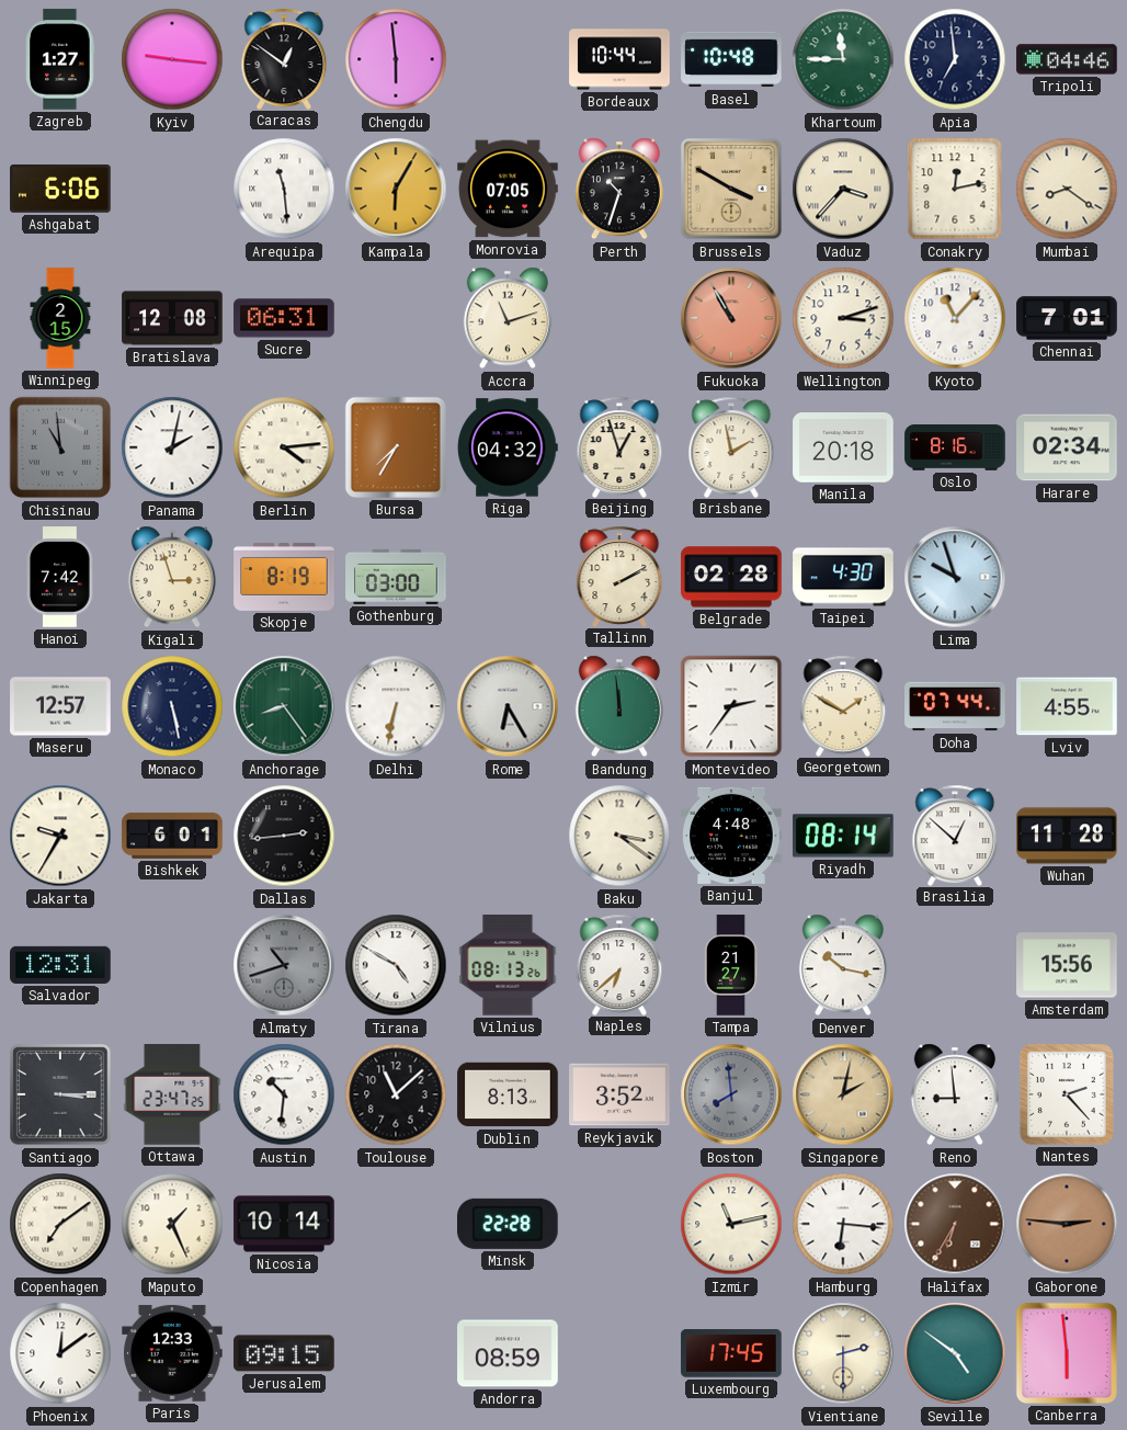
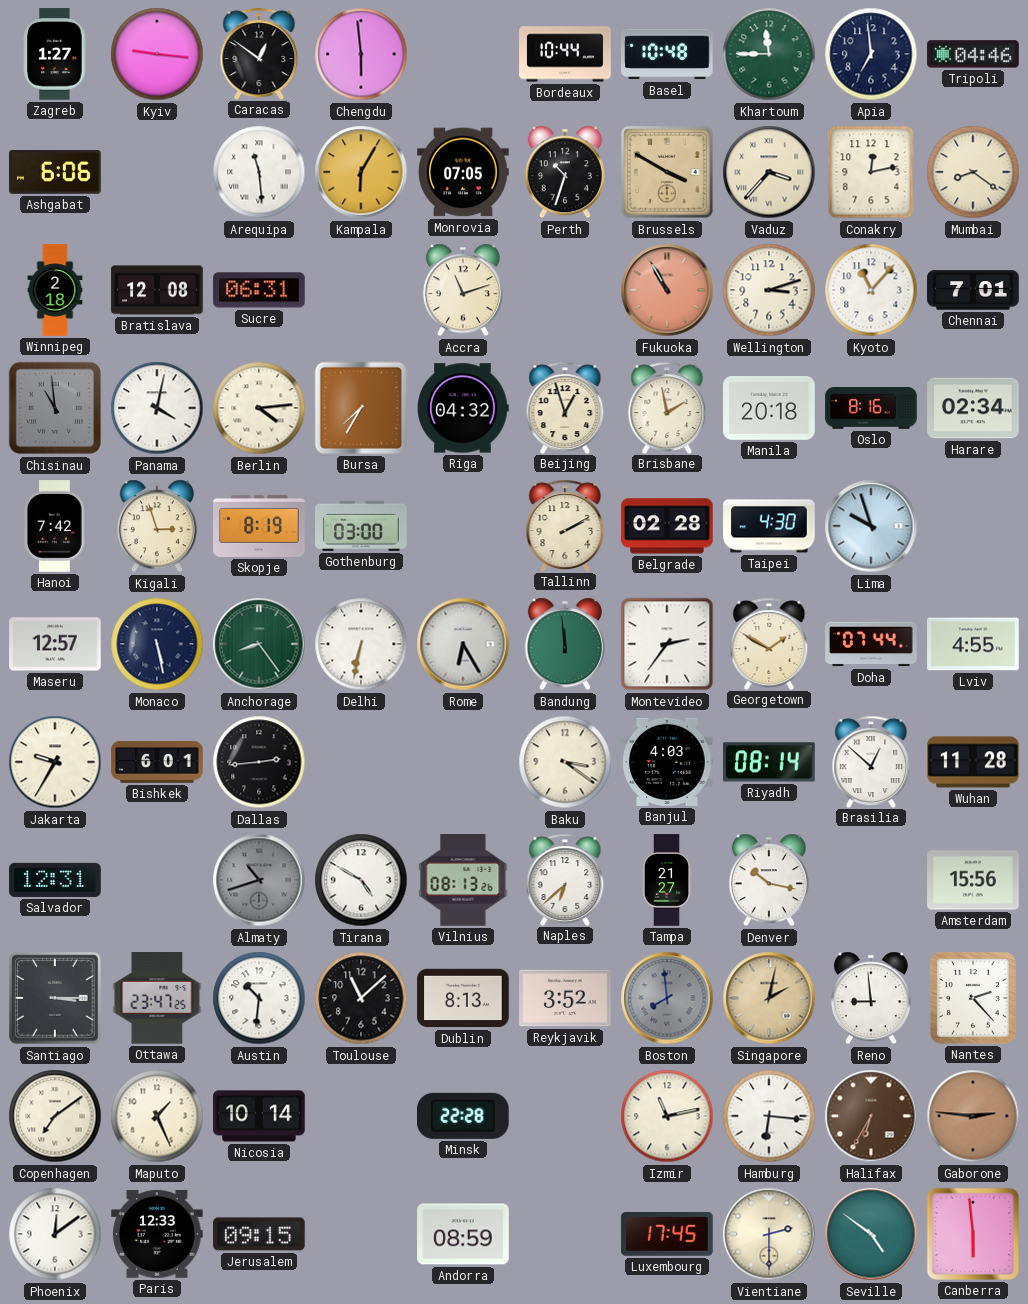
Winnipeg: 2:15 -> 2:18 (55, 290)
Panama: 2:02 -> 4:02 (157, 408)
Banjul: 4:48 -> 4:03 (667, 762)
